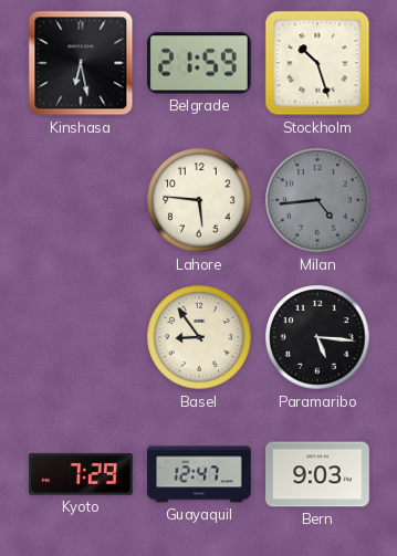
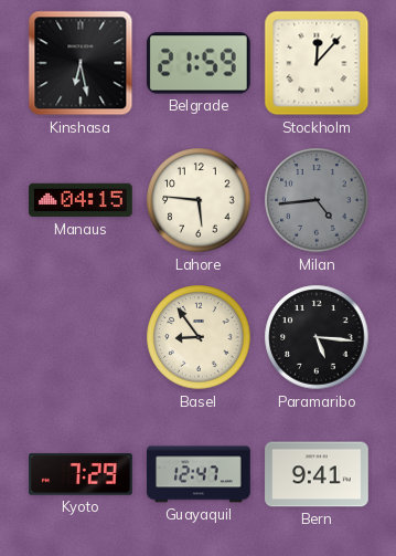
Stockholm: 10:27 -> 12:07 (317, 63)
Manaus: none -> 04:15 (82, 200)
Bern: 9:03 -> 9:41 (317, 474)
